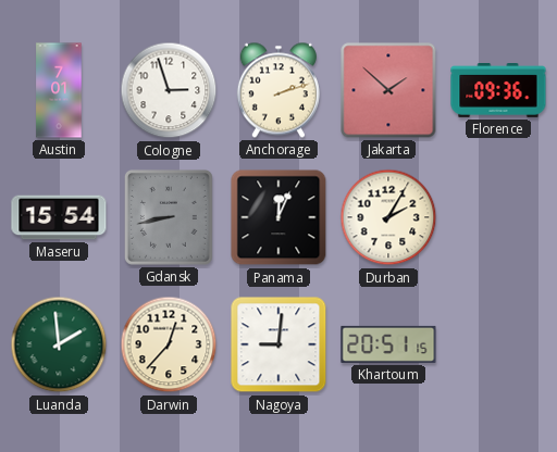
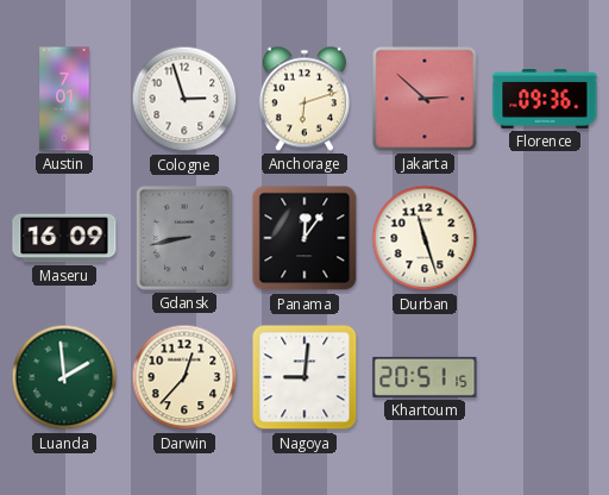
Anchorage: 2:12 -> 6:12 (304, 99)
Jakarta: 1:52 -> 2:52 (425, 99)
Maseru: 15:54 -> 16:09 (64, 238)
Panama: 12:04 -> 12:06 (304, 238)
Durban: 2:05 -> 11:27 (425, 238)
